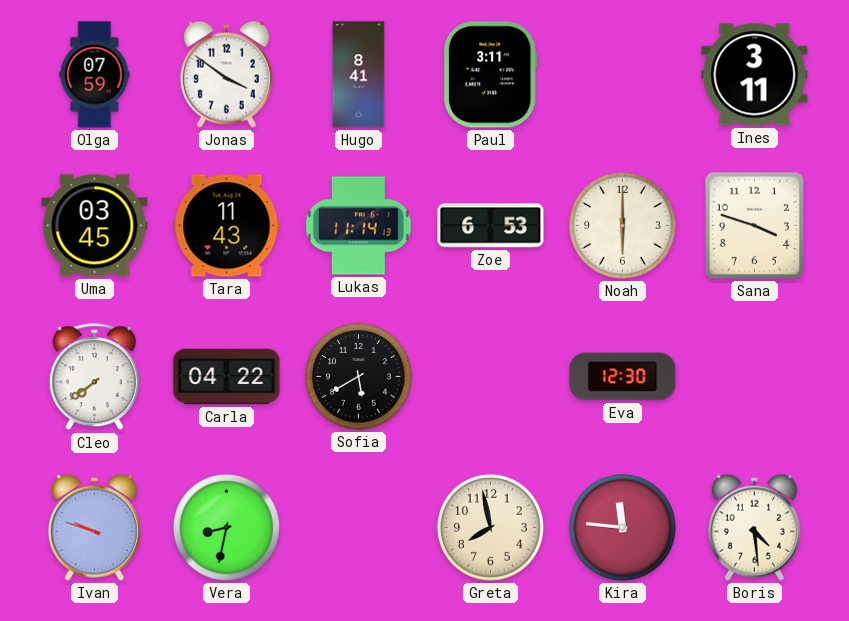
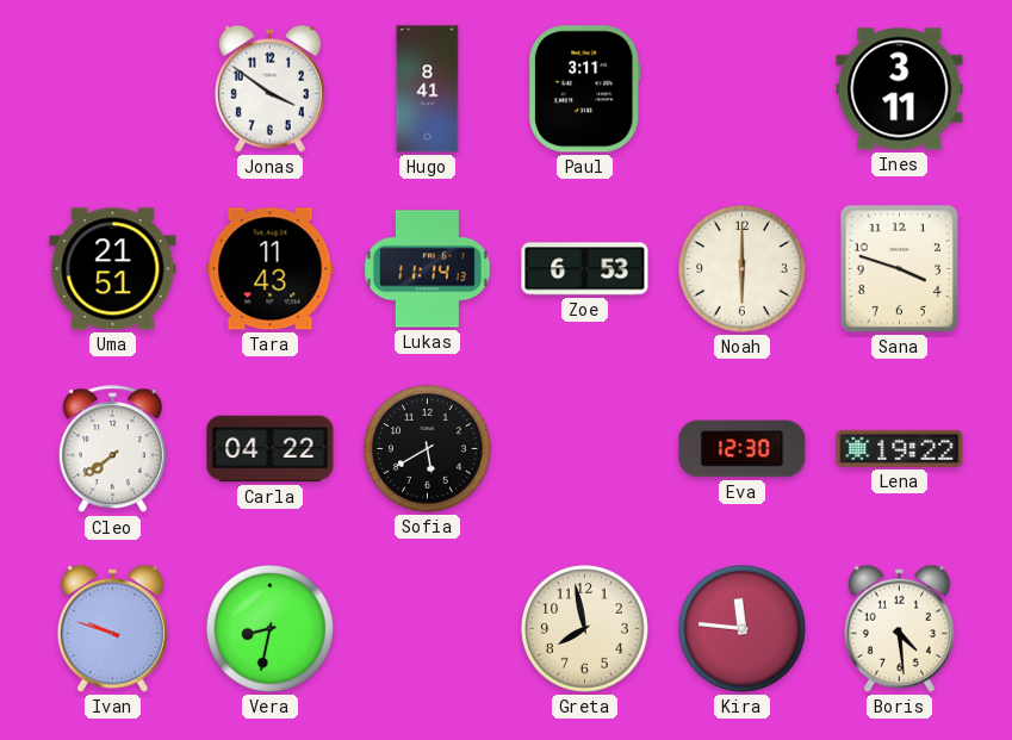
Olga: 07:59 -> none (95, 75)
Uma: 03:45 -> 21:51 (113, 269)
Lena: none -> 19:22 (900, 448)
